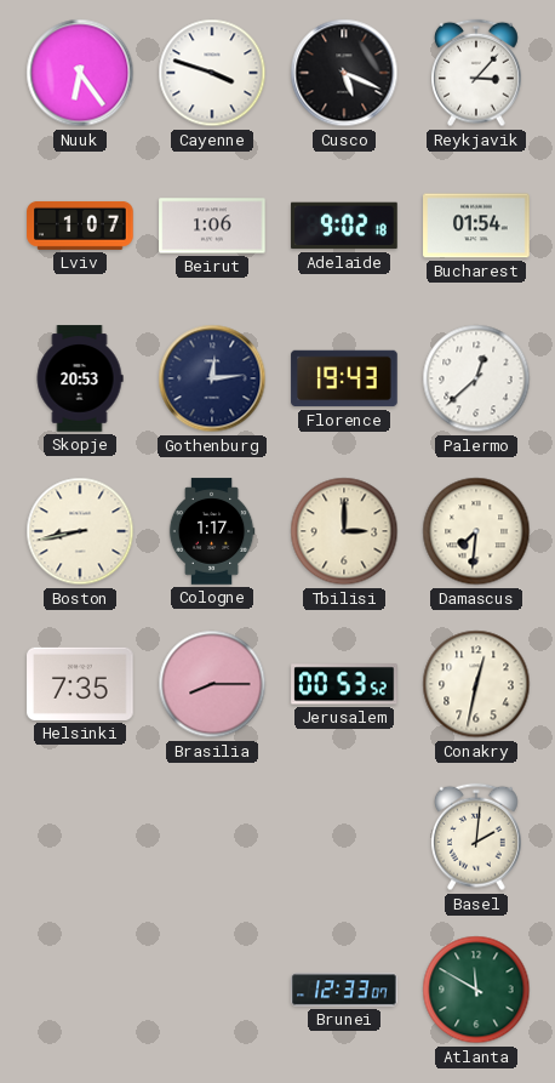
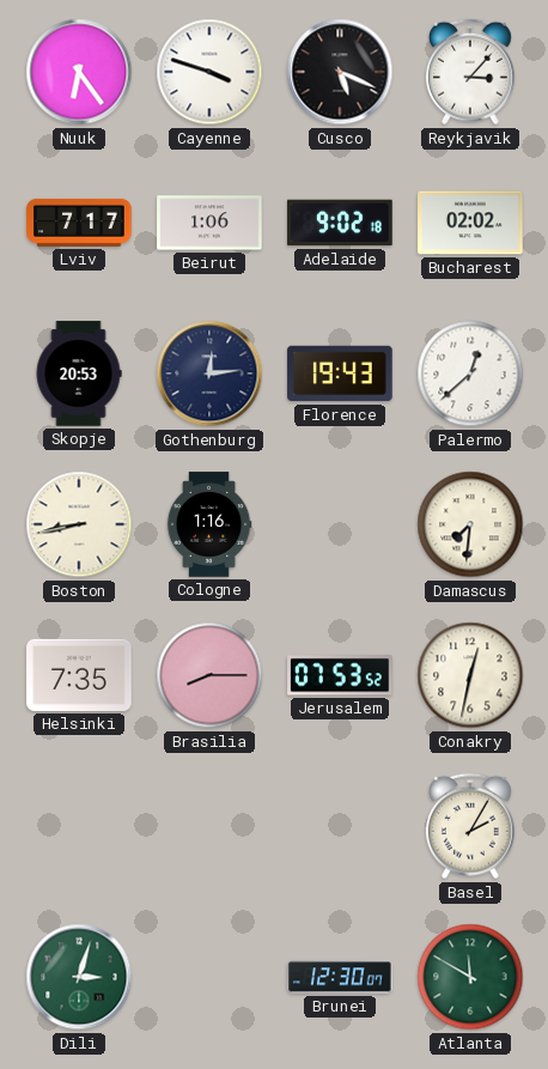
Lviv: 1:07 -> 7:17 (79, 223)
Bucharest: 01:54 -> 02:02 (470, 223)
Cologne: 1:17 -> 1:16 (209, 524)
Tbilisi: 3:00 -> none (344, 531)
Jerusalem: 00:53 -> 07:53 (340, 675)
Basel: 2:01 -> 2:05 (471, 826)
Dili: none -> 3:03 (79, 977)
Brunei: 12:33 -> 12:30 (340, 977)
